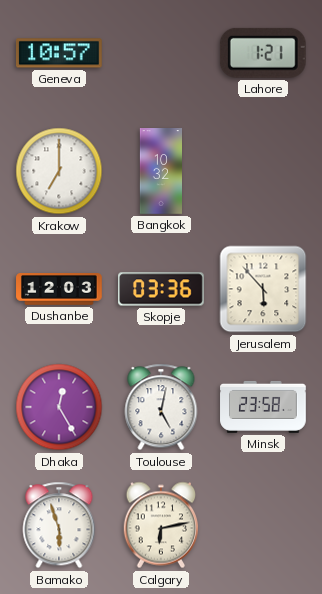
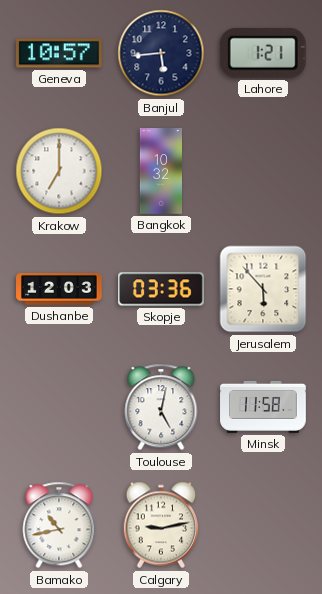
Banjul: none -> 5:44 (161, 53)
Dhaka: 12:25 -> none (59, 407)
Minsk: 23:58 -> 11:58 (263, 407)
Bamako: 5:57 -> 10:43 (59, 525)
Calgary: 6:13 -> 9:13 (160, 525)
